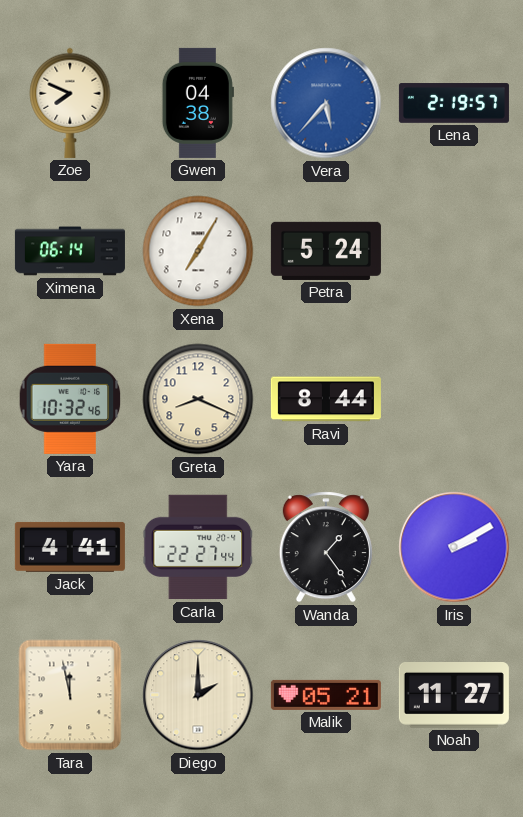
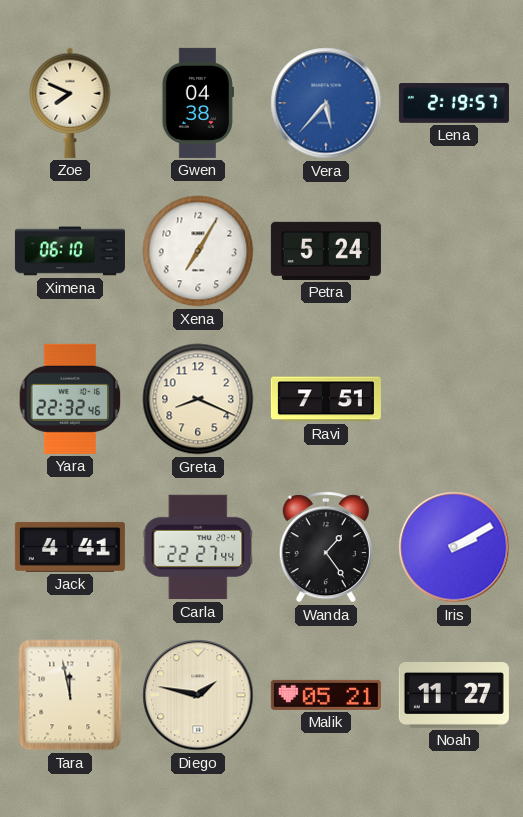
Ximena: 06:14 -> 06:10 (70, 251)
Yara: 10:32 -> 22:32 (70, 399)
Ravi: 8:44 -> 7:51 (326, 399)
Diego: 2:00 -> 1:47 (198, 695)
